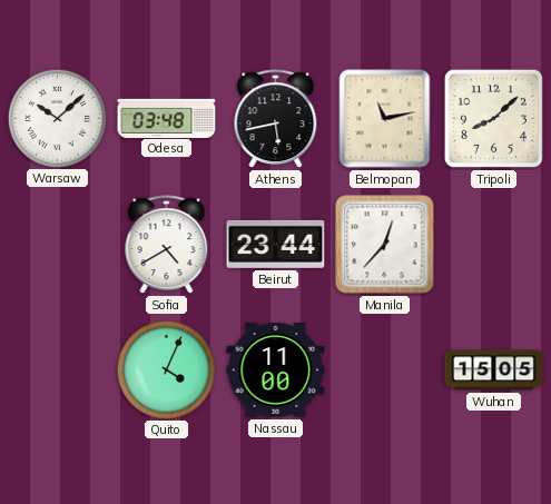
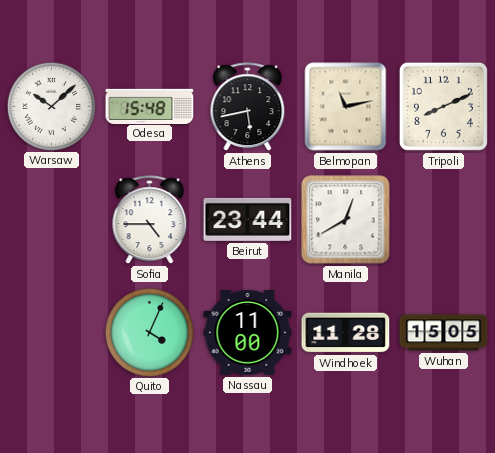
Odesa: 03:48 -> 15:48 (150, 106)
Tripoli: 8:08 -> 8:11 (443, 106)
Sofia: 4:40 -> 4:45 (150, 220)
Manila: 12:37 -> 12:40 (346, 220)
Windhoek: none -> 11:28 (346, 333)
